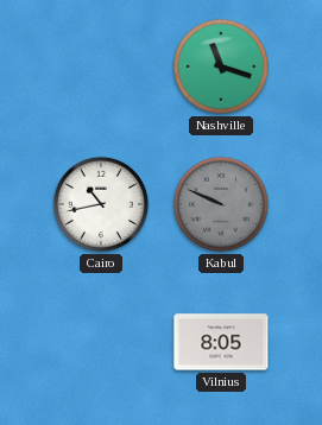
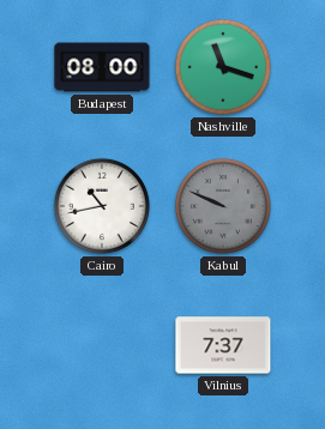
Budapest: none -> 08:00 (102, 67)
Vilnius: 8:05 -> 7:37 (223, 345)
